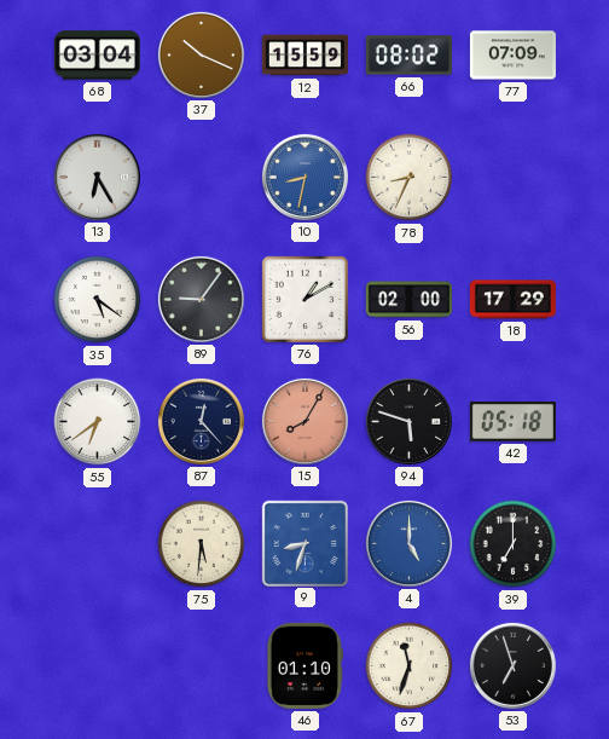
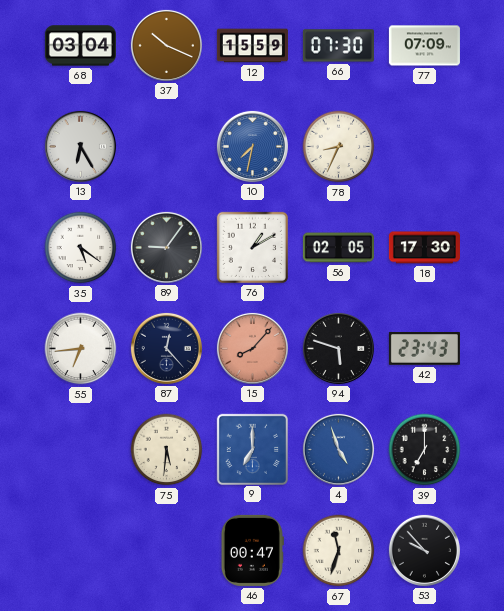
66: 08:02 -> 07:30 (338, 46)
10: 8:32 -> 7:32 (252, 146)
56: 02:00 -> 02:05 (338, 248)
18: 17:29 -> 17:30 (424, 248)
55: 6:39 -> 6:44 (81, 349)
15: 8:05 -> 8:07 (252, 348)
42: 05:18 -> 23:43 (424, 349)
9: 8:33 -> 7:00 (252, 449)
4: 5:00 -> 4:57 (338, 449)
46: 01:10 -> 00:47 (252, 550)
53: 6:57 -> 9:53 (424, 550)
